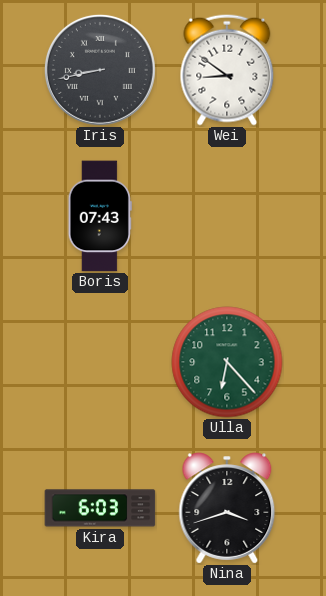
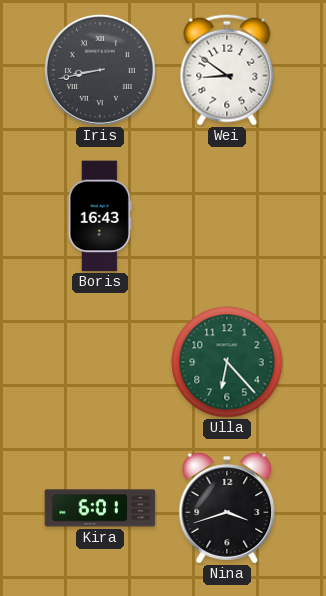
Boris: 07:43 -> 16:43 (100, 216)
Kira: 6:03 -> 6:01 (100, 508)
